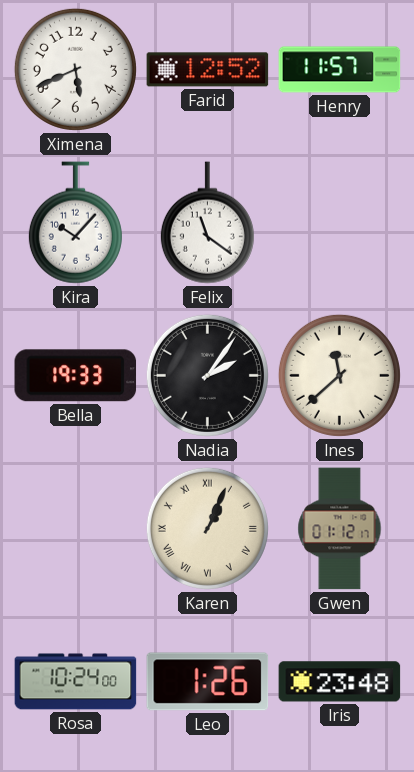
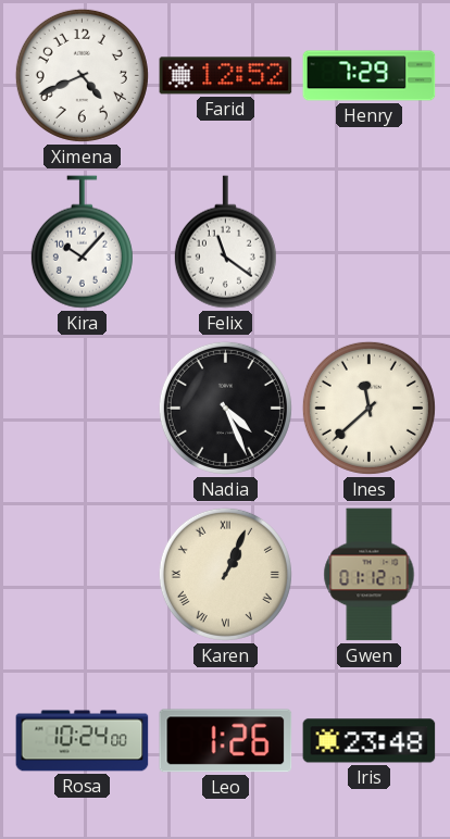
Ximena: 5:41 -> 4:41 (82, 75)
Henry: 11:57 -> 7:29 (370, 76)
Bella: 19:33 -> none (76, 376)
Nadia: 2:06 -> 4:26 (225, 408)
